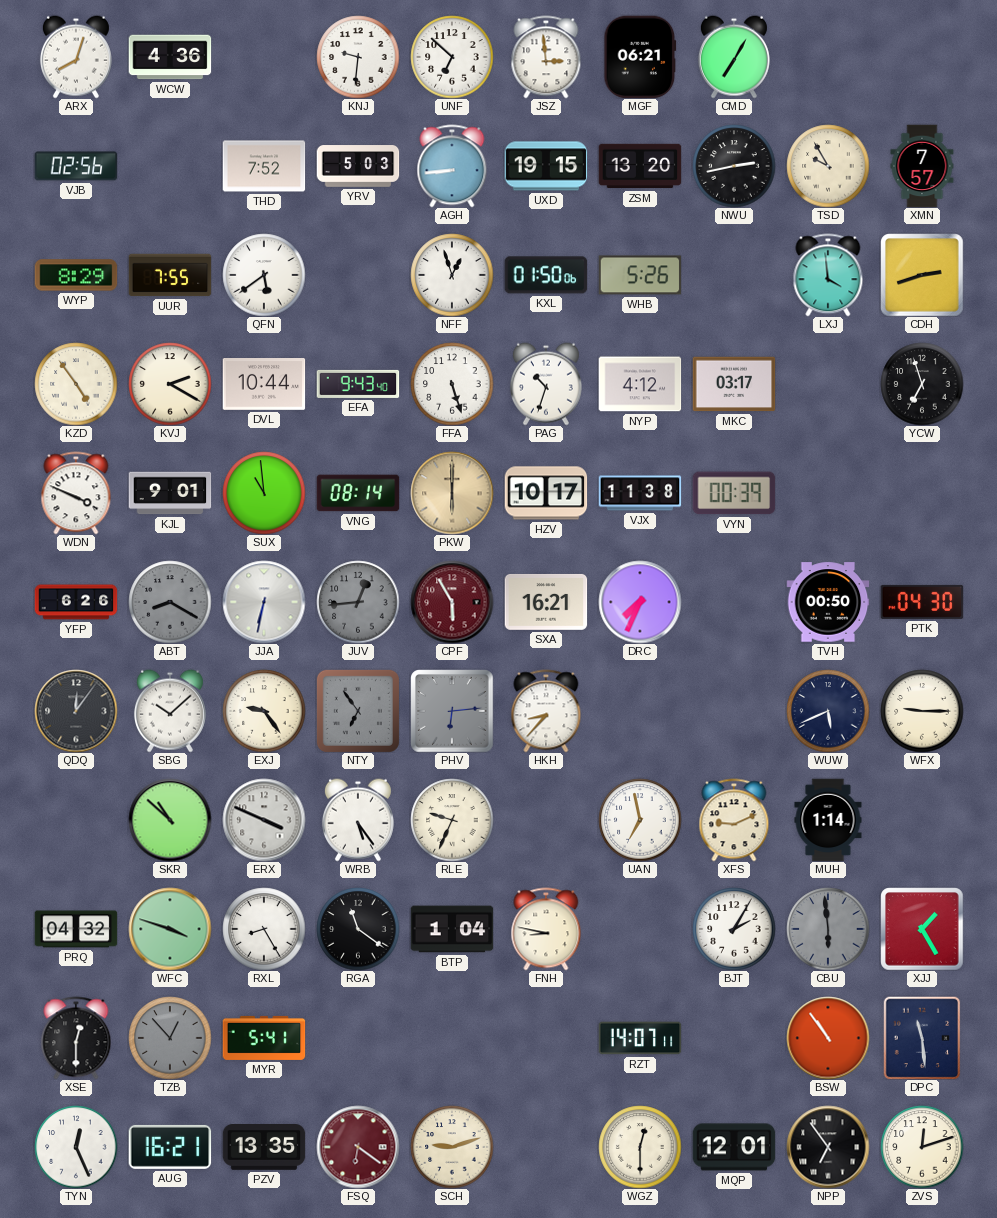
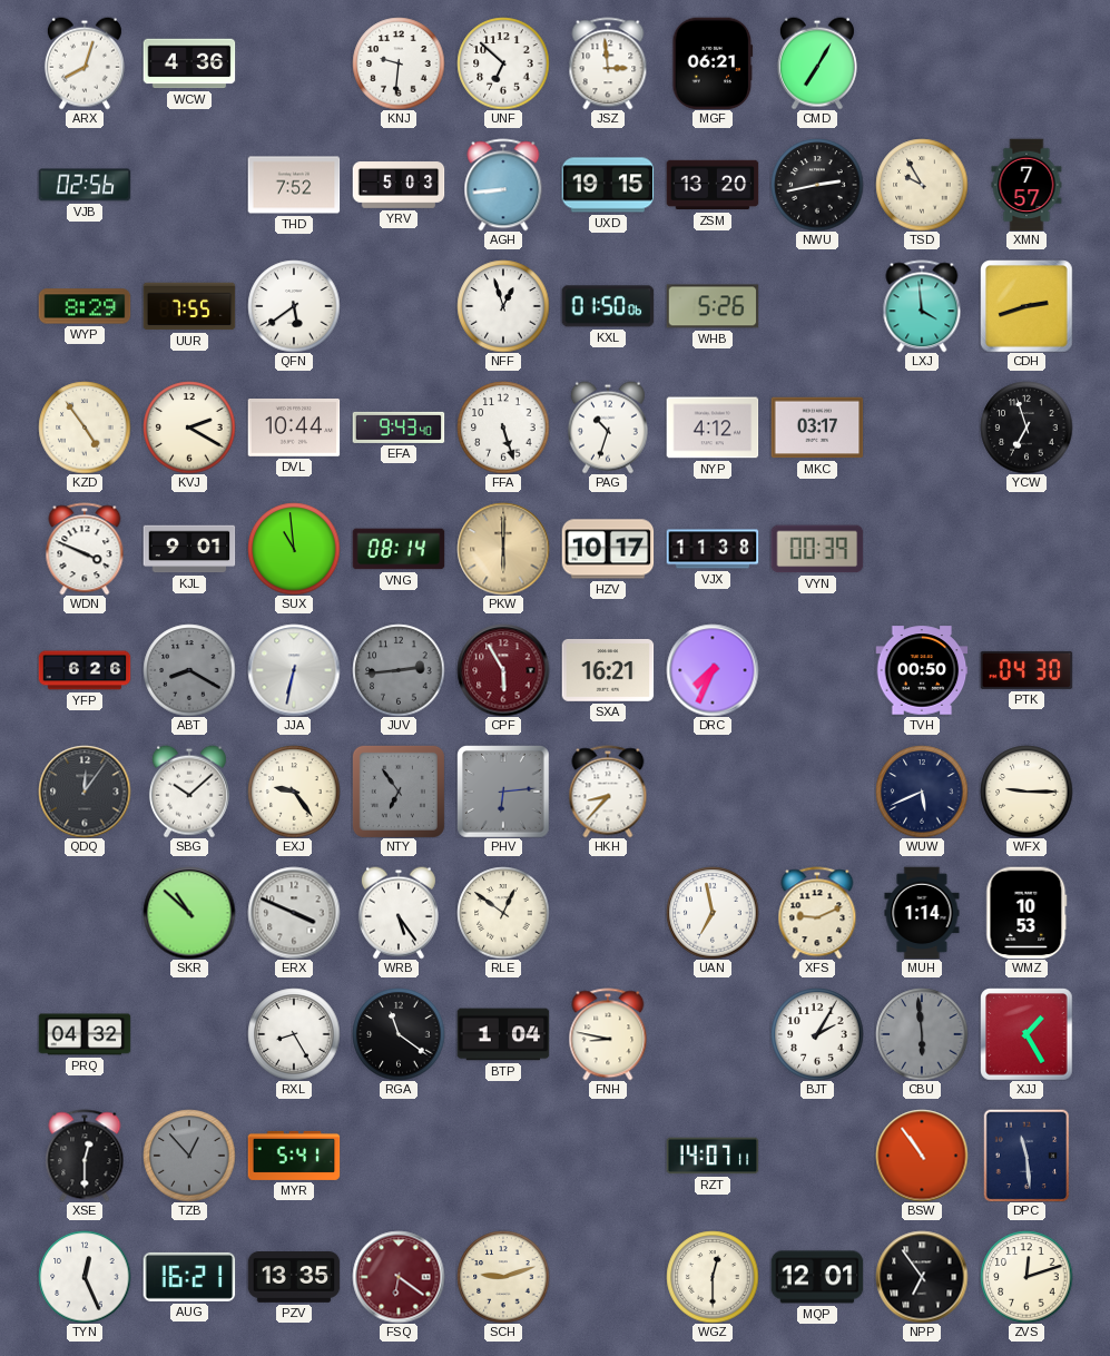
JUV: 12:44 -> 2:44 (399, 670)
RLE: 9:34 -> 12:51 (503, 913)
WMZ: none -> 10:53 (1026, 913)
WFC: 3:48 -> none (170, 929)
